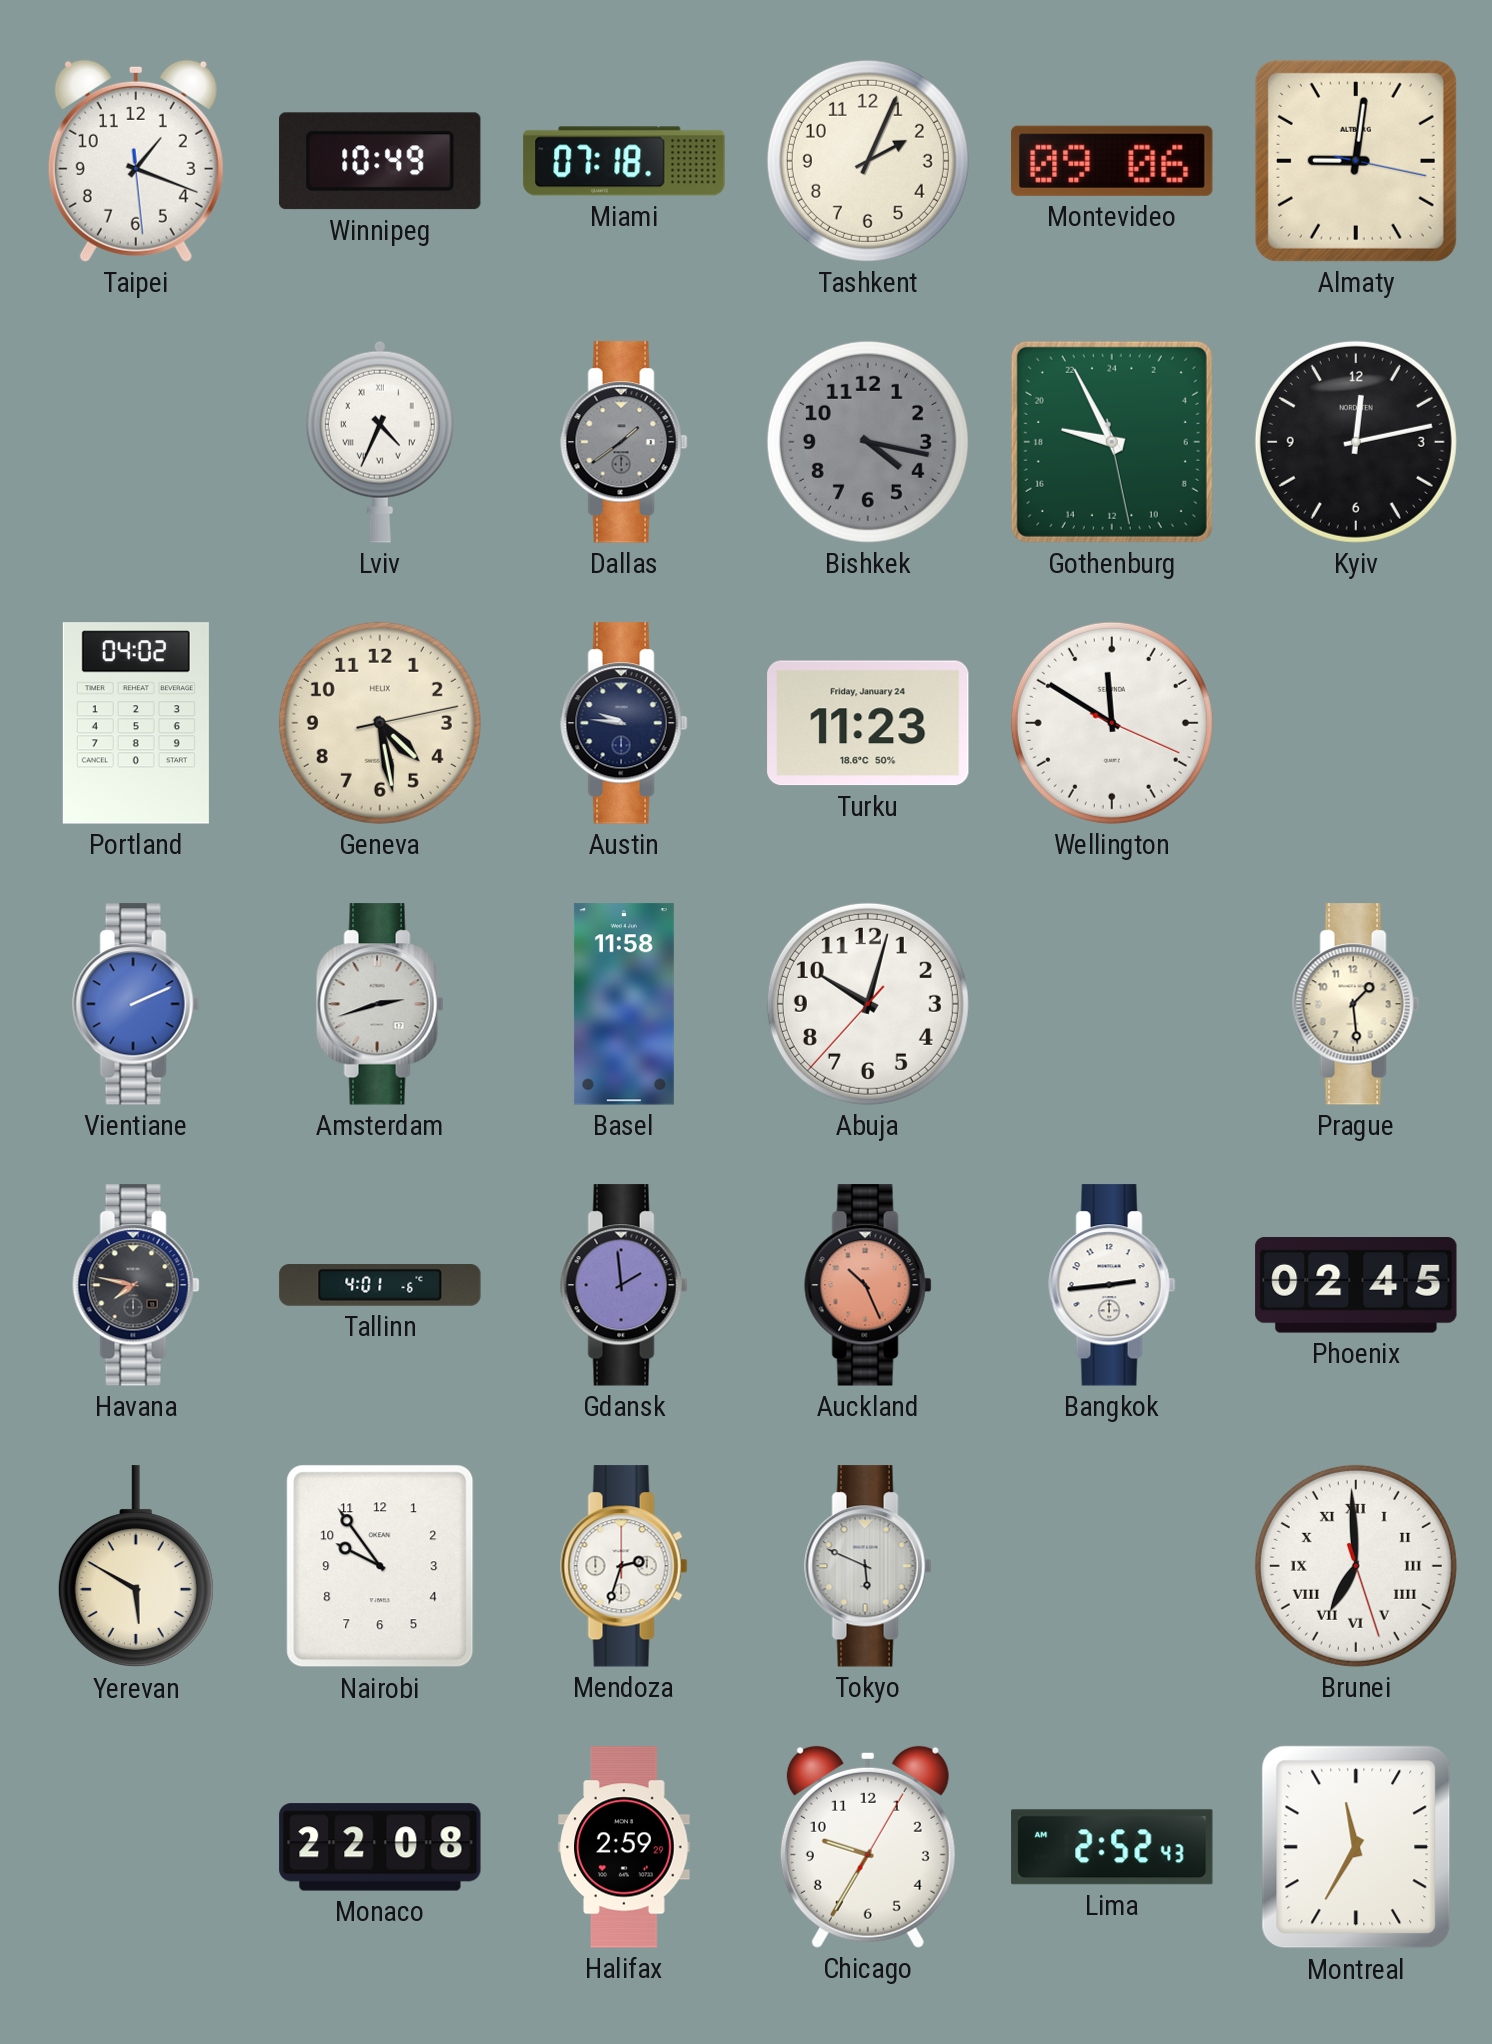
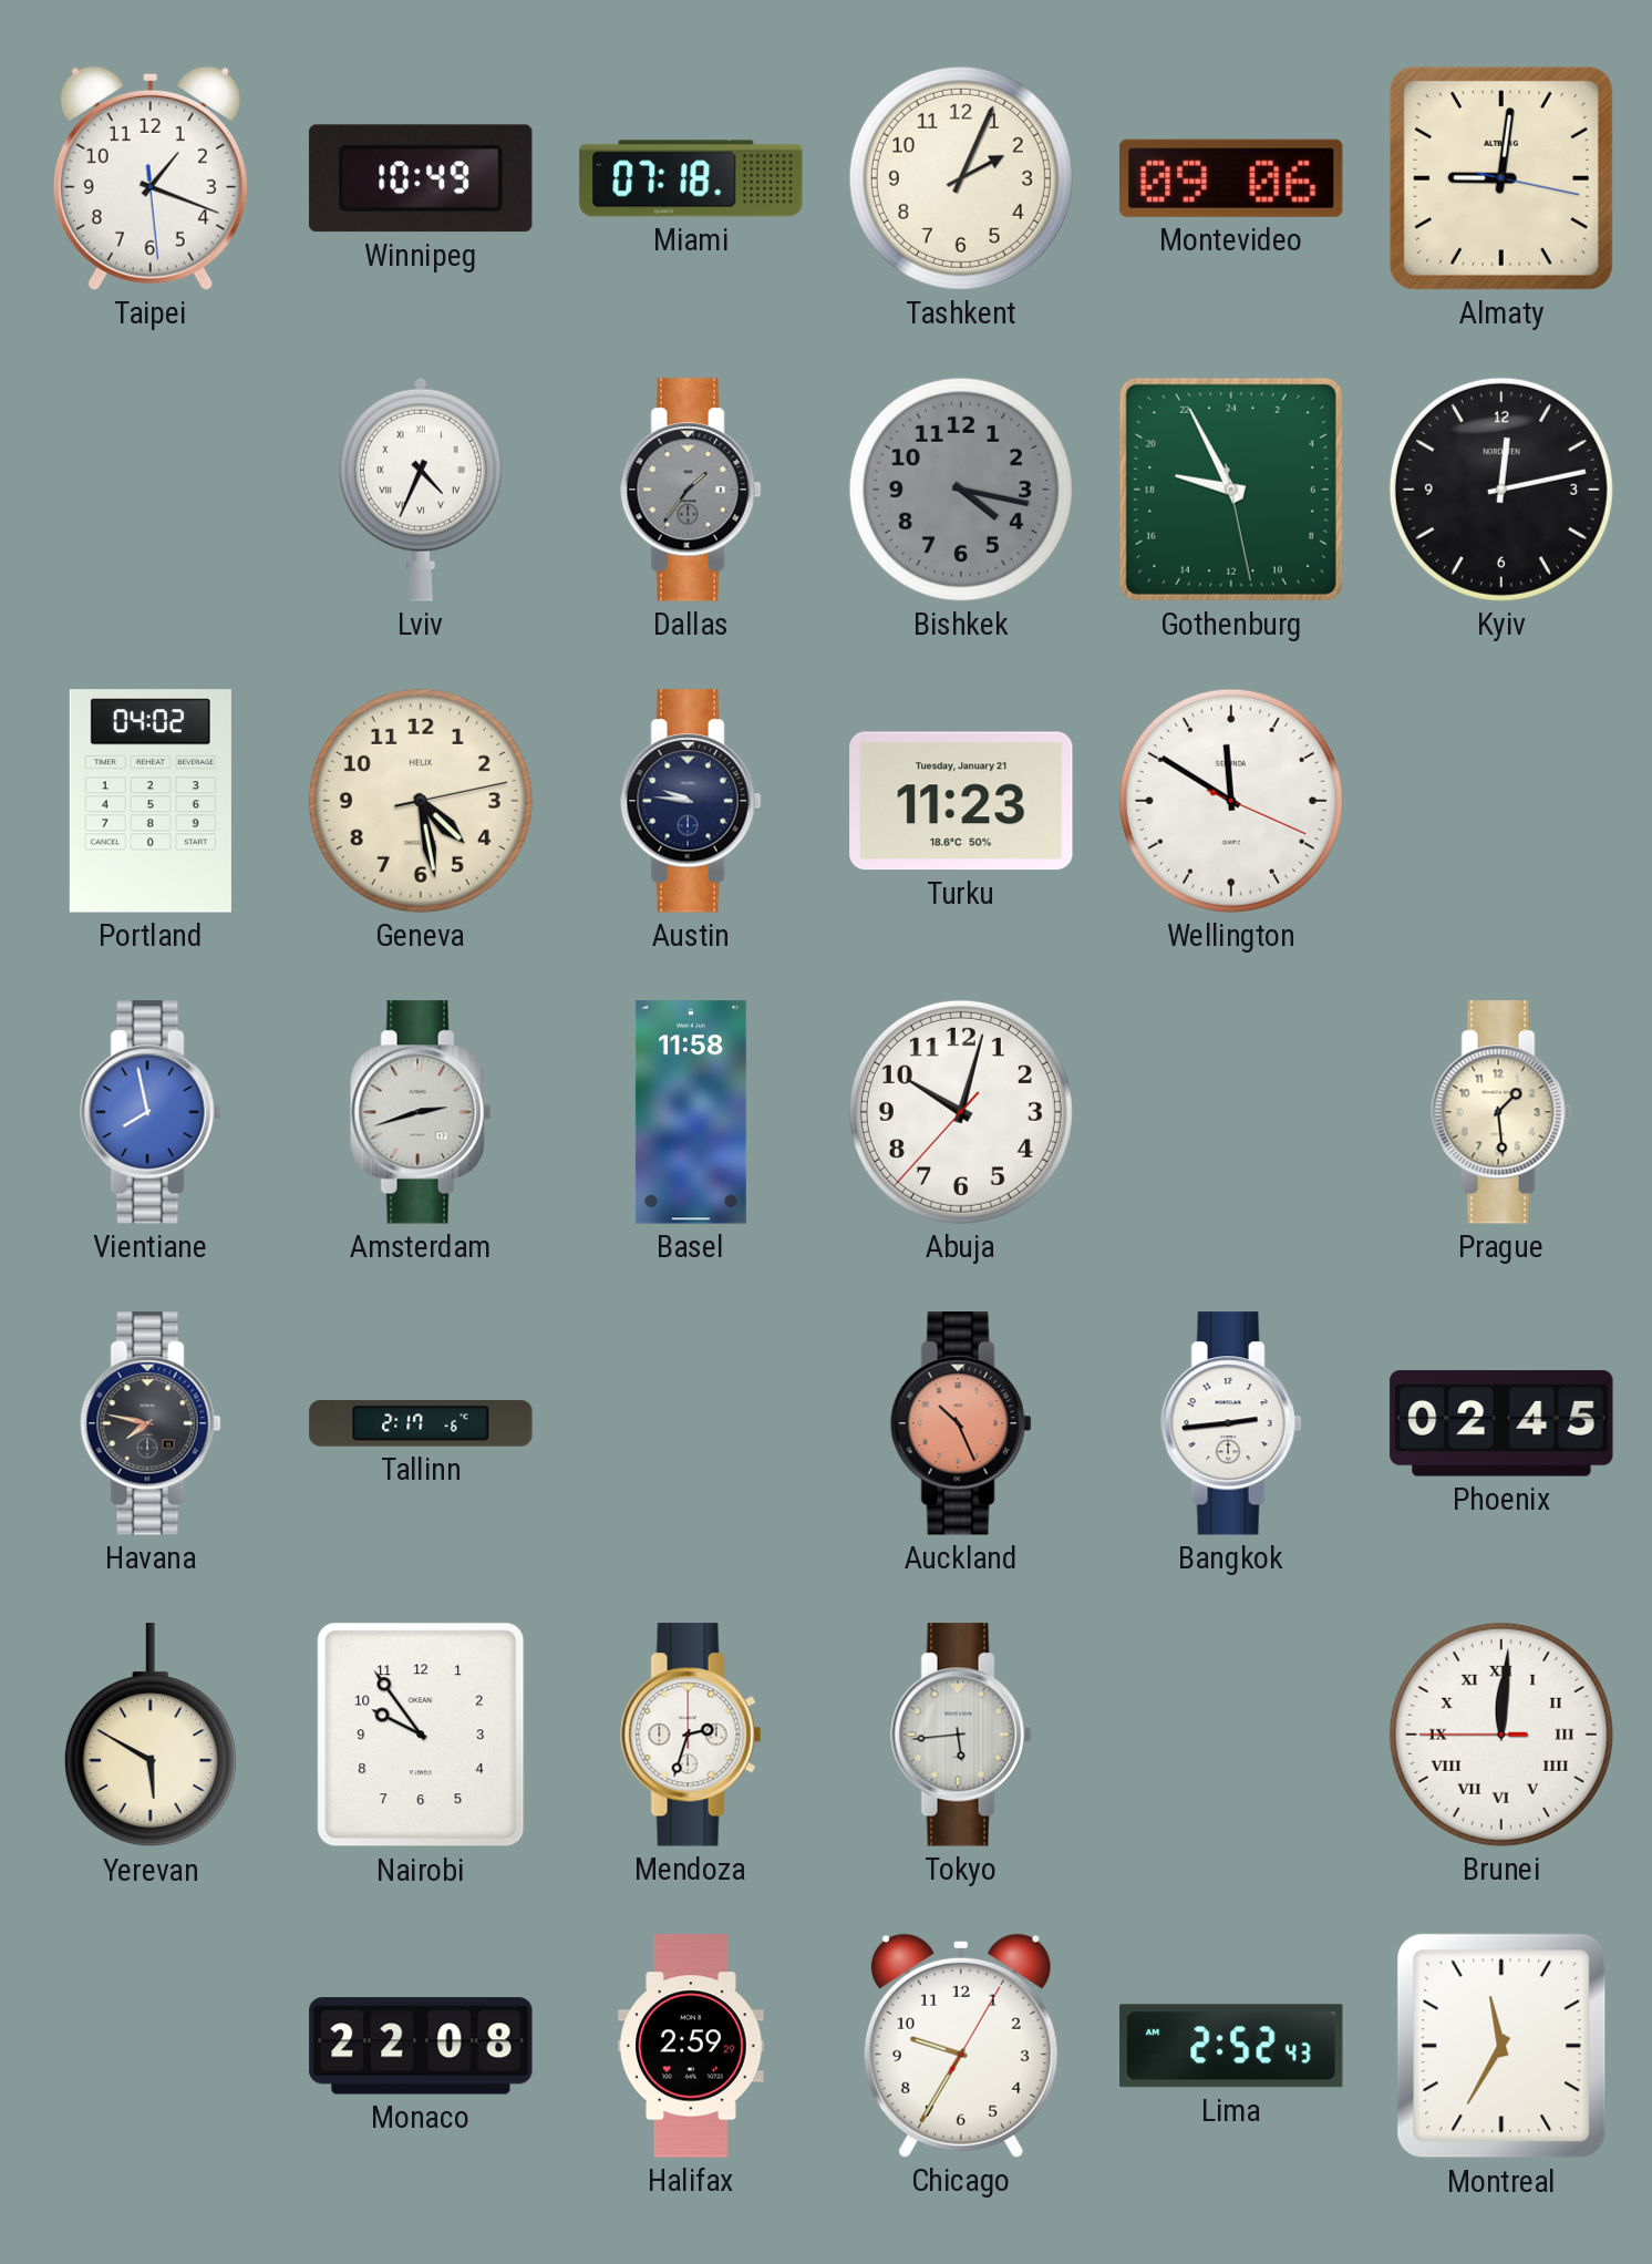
Dallas: 1:39 -> 1:36 (691, 490)
Turku date: Friday, January 24 -> Tuesday, January 21 (961, 801)
Vientiane: 2:11 -> 7:58 (151, 1112)
Tallinn: 4:01 -> 2:17 (421, 1423)
Gdansk: 1:59 -> none (624, 1285)
Tokyo: 5:49 -> 5:44 (961, 1735)
Brunei: 6:59 -> 12:00 (1501, 1735)
